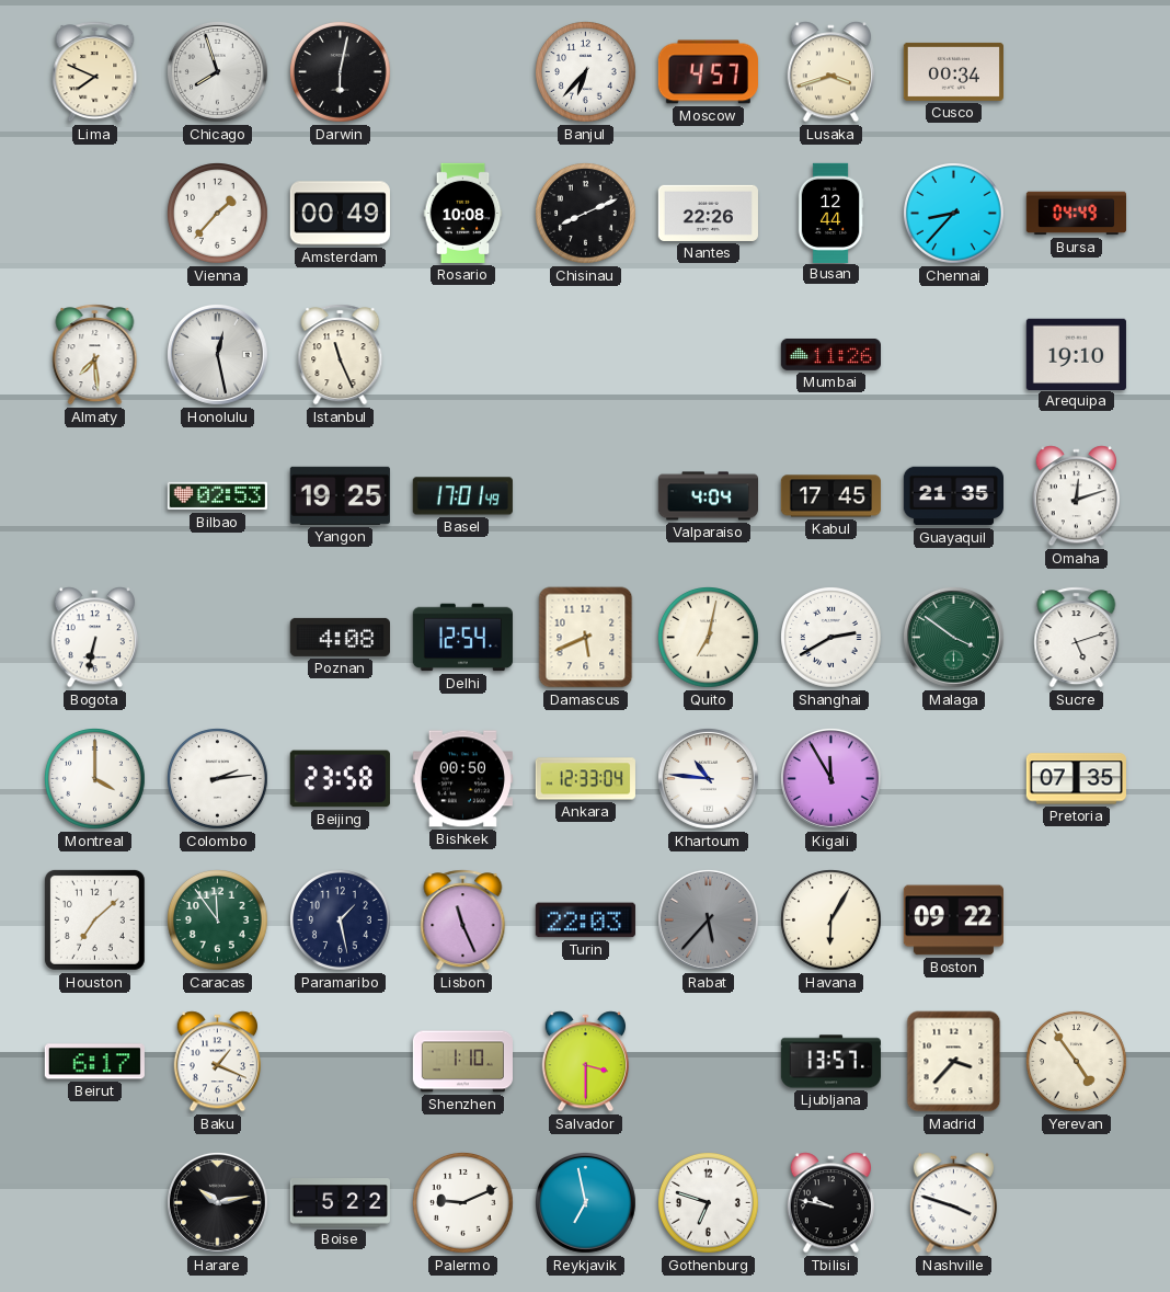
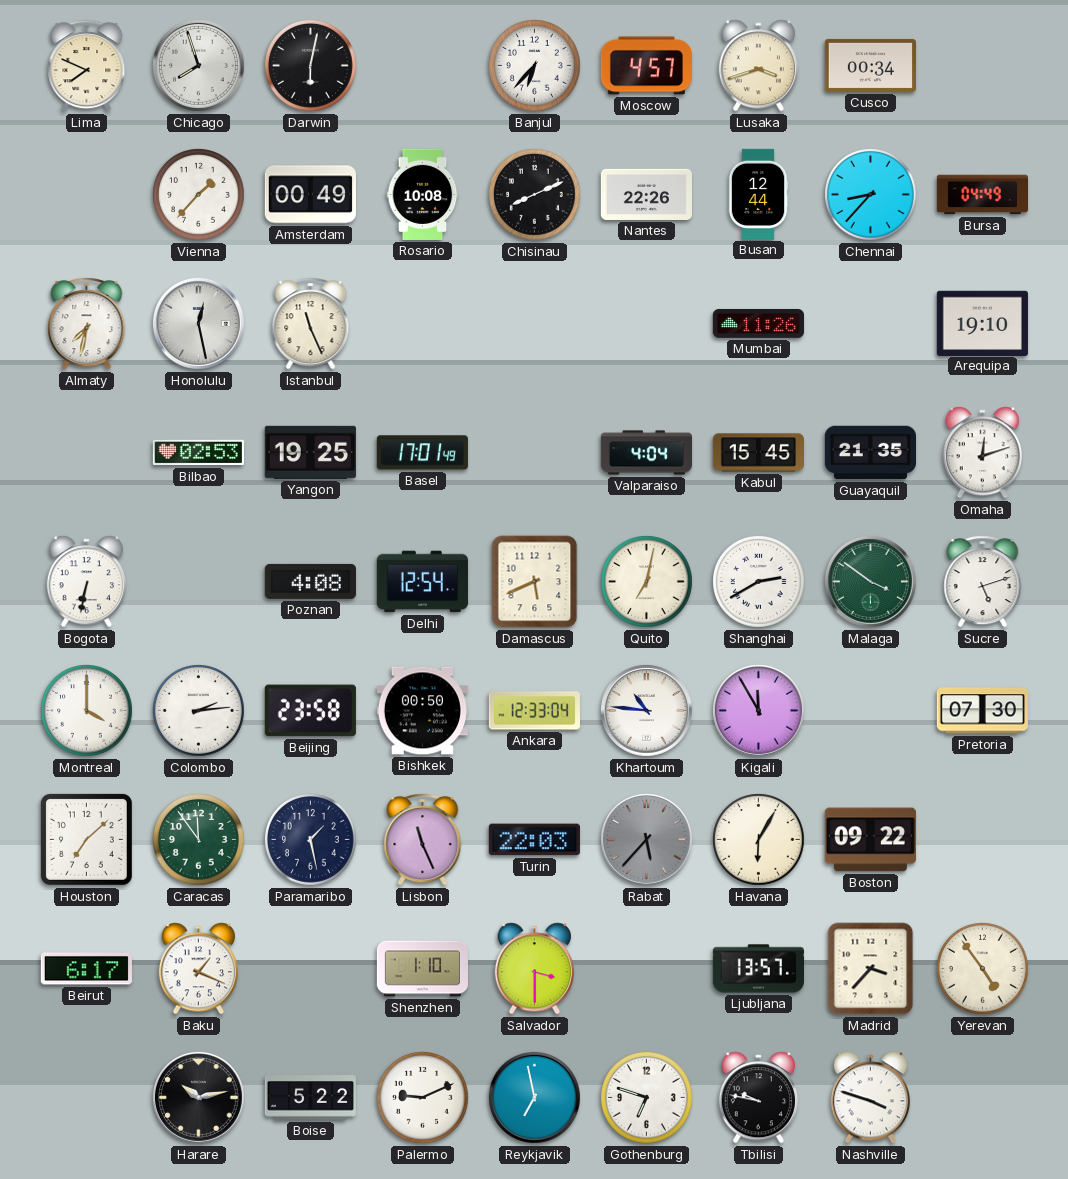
Almaty: 7:29 -> 7:32 (87, 324)
Kabul: 17:45 -> 15:45 (758, 453)
Pretoria: 07:35 -> 07:30 (982, 711)
